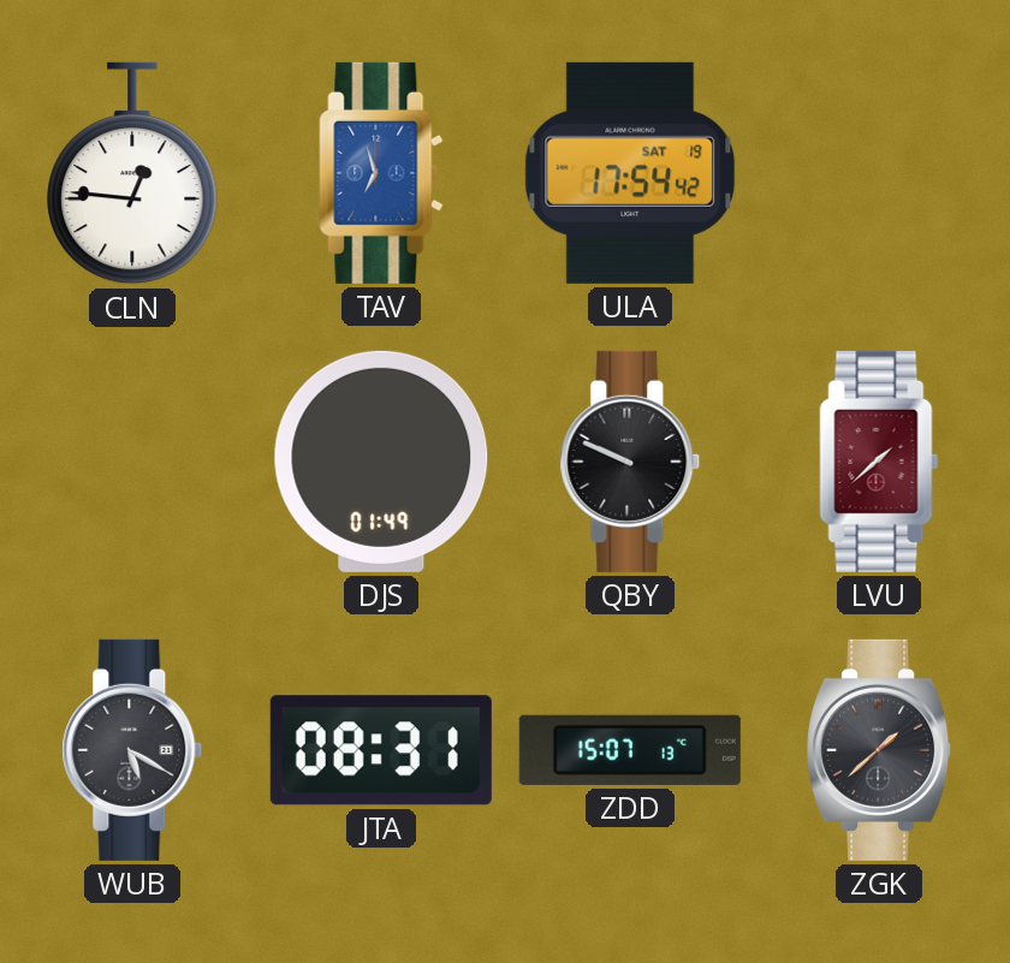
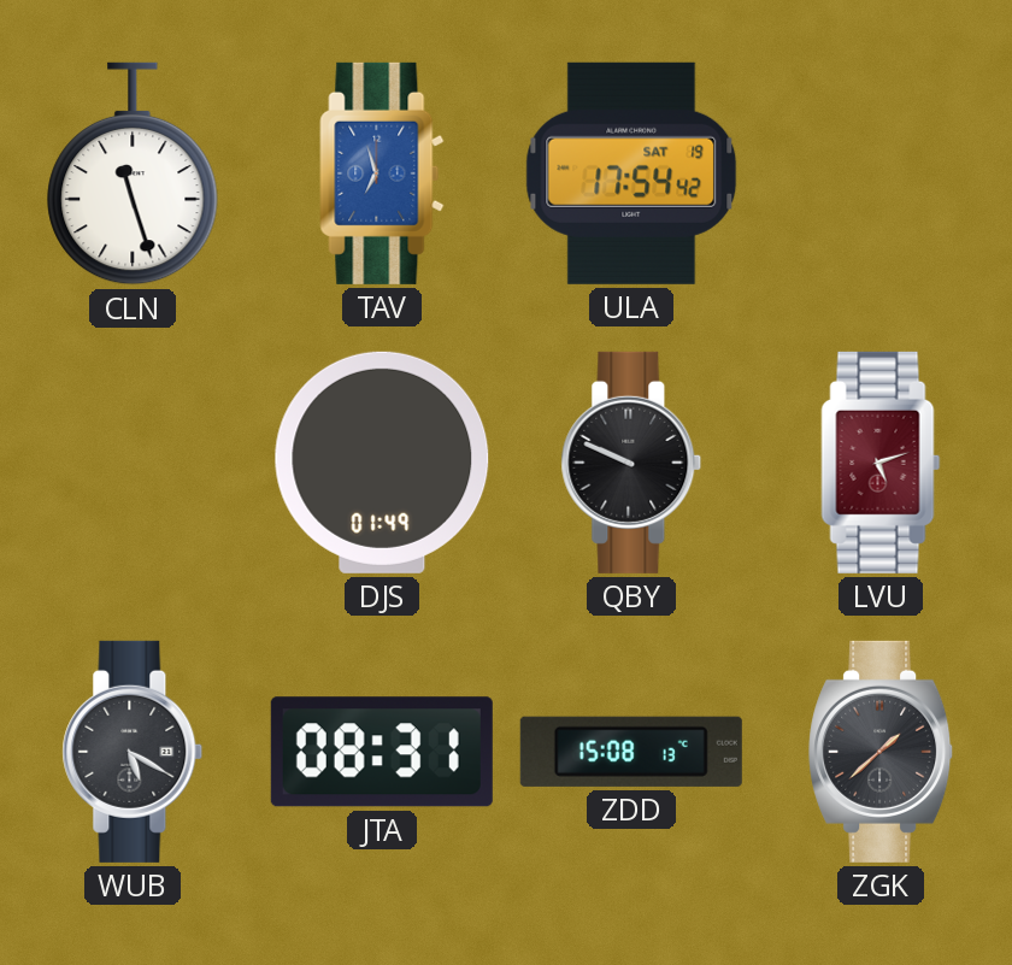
CLN: 12:46 -> 11:27 (133, 173)
LVU: 1:38 -> 5:12 (881, 463)
ZDD: 15:07 -> 15:08 (631, 752)
